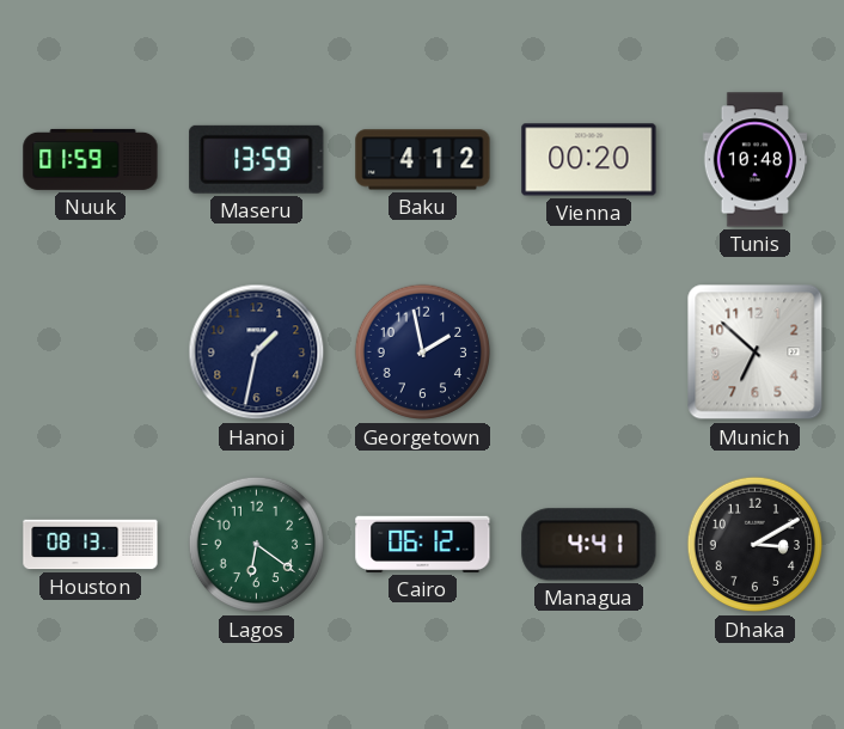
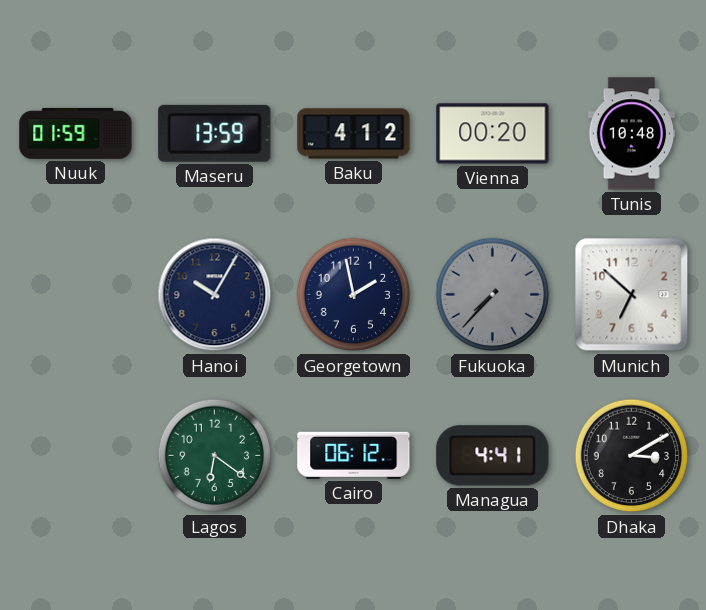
Hanoi: 1:32 -> 10:05 (215, 295)
Fukuoka: none -> 7:37 (493, 295)
Houston: 08:13 -> none (91, 545)
